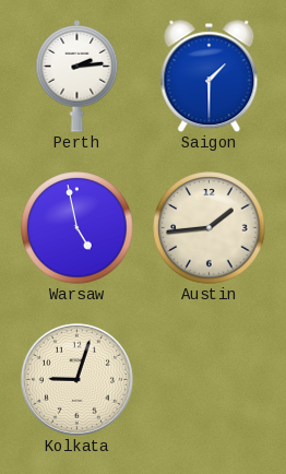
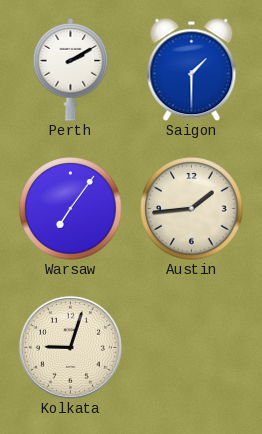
Perth: 2:14 -> 2:10 (71, 70)
Warsaw: 4:58 -> 7:06 (71, 209)
